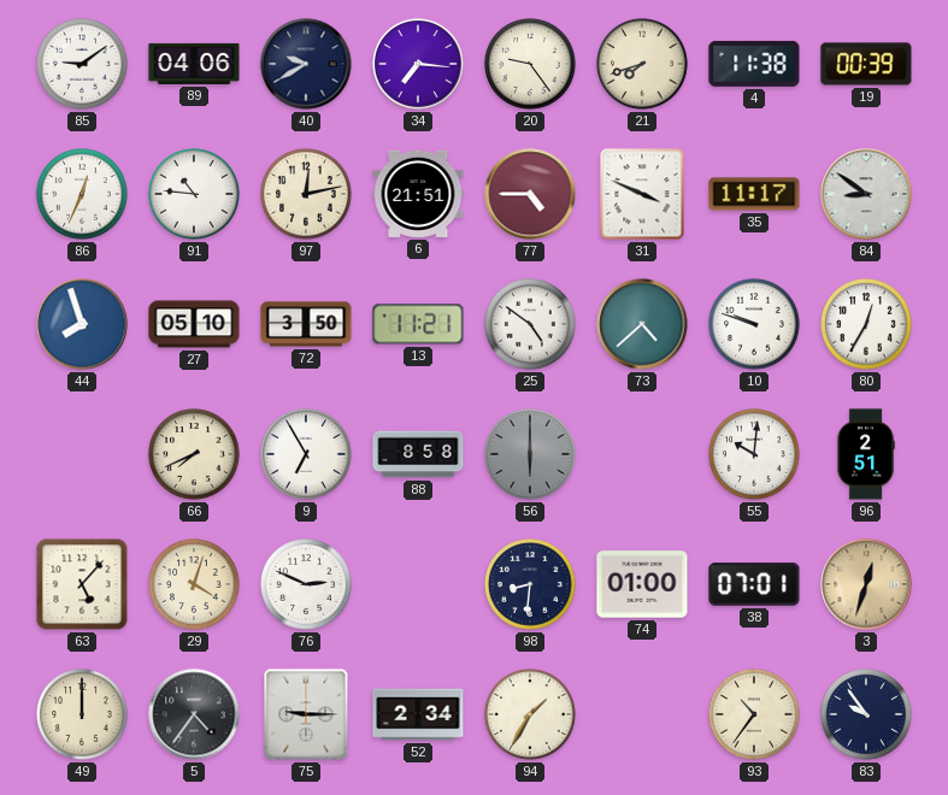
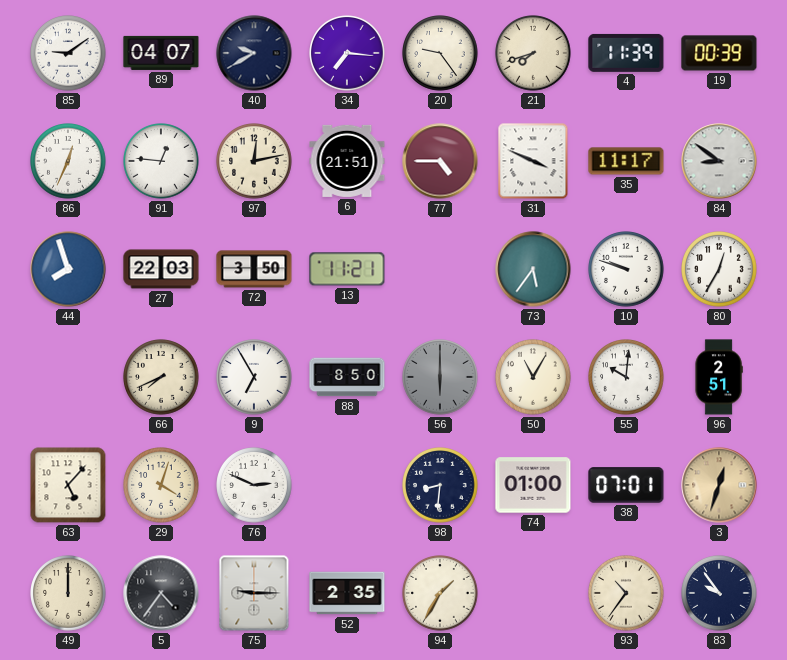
89: 04:06 -> 04:07 (161, 53)
4: 11:38 -> 11:39 (626, 53)
91: 10:46 -> 12:46 (161, 161)
27: 05:10 -> 22:03 (161, 269)
25: 4:51 -> none (530, 324)
73: 4:38 -> 5:36 (533, 269)
88: 8:58 -> 8:50 (347, 377)
50: none -> 11:05 (533, 377)
52: 2:34 -> 2:35 (347, 593)
